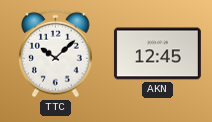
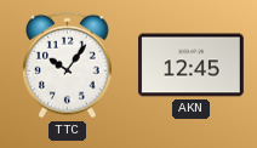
TTC: 10:08 -> 10:06 (68, 66)
